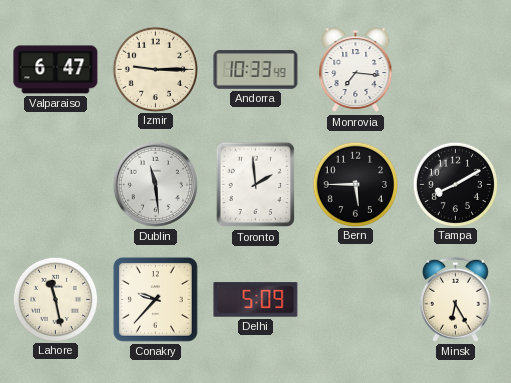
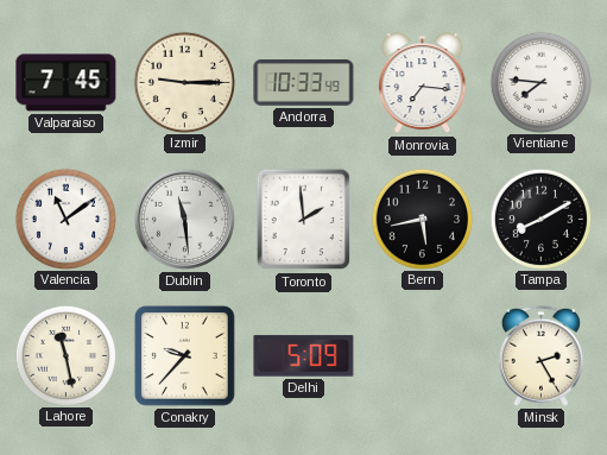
Valparaiso: 6:47 -> 7:45 (67, 83)
Vientiane: none -> 7:46 (540, 82)
Valencia: none -> 11:09 (65, 219)
Bern: 5:45 -> 5:43 (422, 219)
Minsk: 6:25 -> 2:25 (540, 355)
